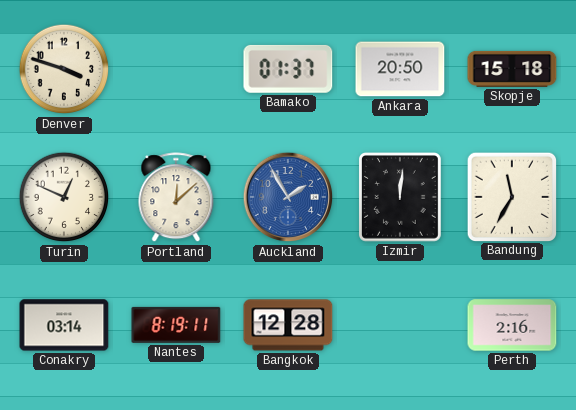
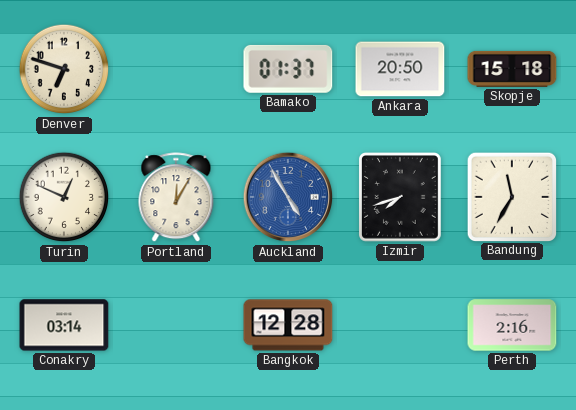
Denver: 3:48 -> 6:48 (64, 69)
Portland: 12:08 -> 12:05 (176, 198)
Auckland: 1:55 -> 4:55 (288, 197)
Izmir: 12:01 -> 7:42 (401, 198)
Nantes: 8:19 -> none (176, 325)
